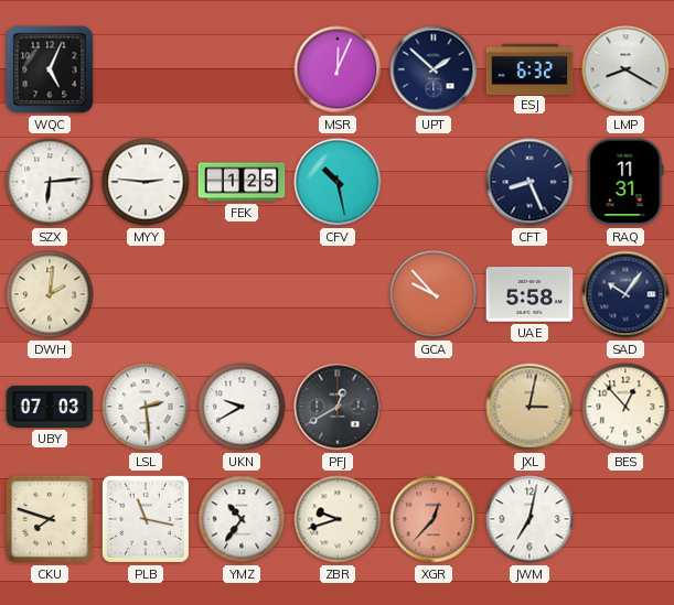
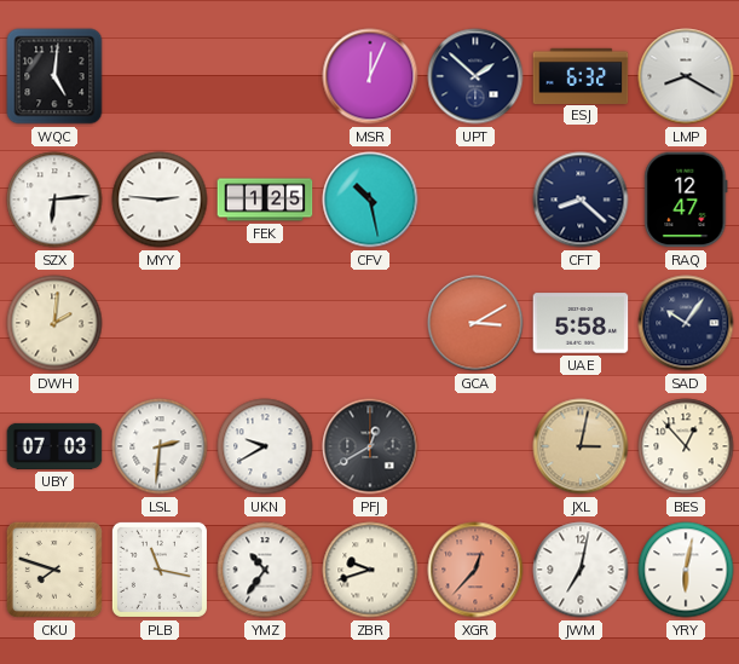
WQC: 5:04 -> 5:01 (54, 76)
CFT: 8:26 -> 8:22 (581, 200)
RAQ: 11:31 -> 12:47 (686, 200)
GCA: 9:53 -> 3:10 (475, 323)
LSL: 2:29 -> 2:31 (160, 446)
YRY: none -> 6:02 (686, 570)
